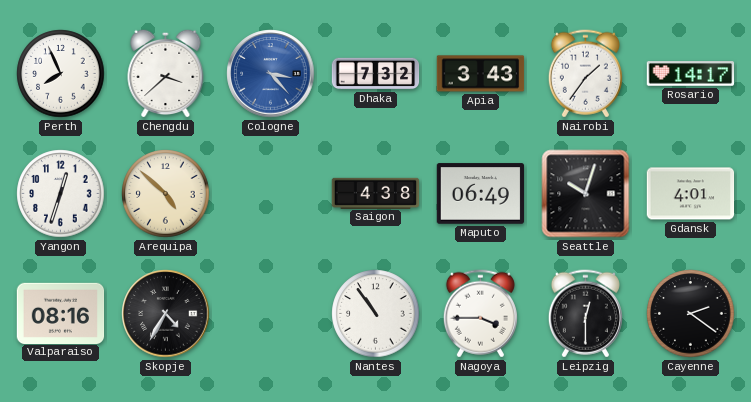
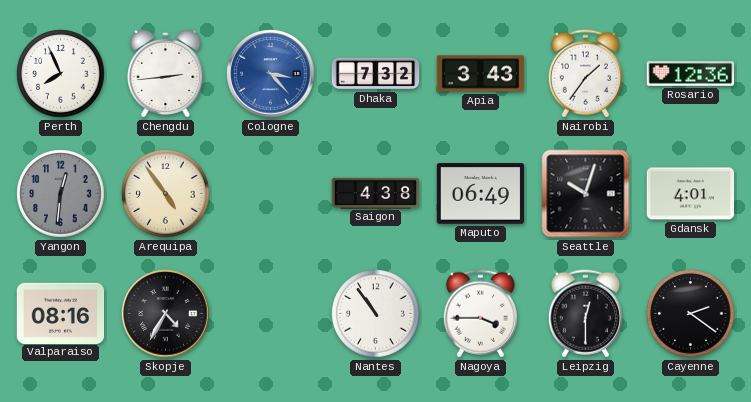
Chengdu: 3:38 -> 2:44 (166, 73)
Rosario: 14:17 -> 12:36 (691, 74)
Yangon: 12:33 -> 12:31 (61, 194)
Yangon dial: white -> grey (61, 194)
Arequipa: 4:52 -> 4:54 (166, 194)
